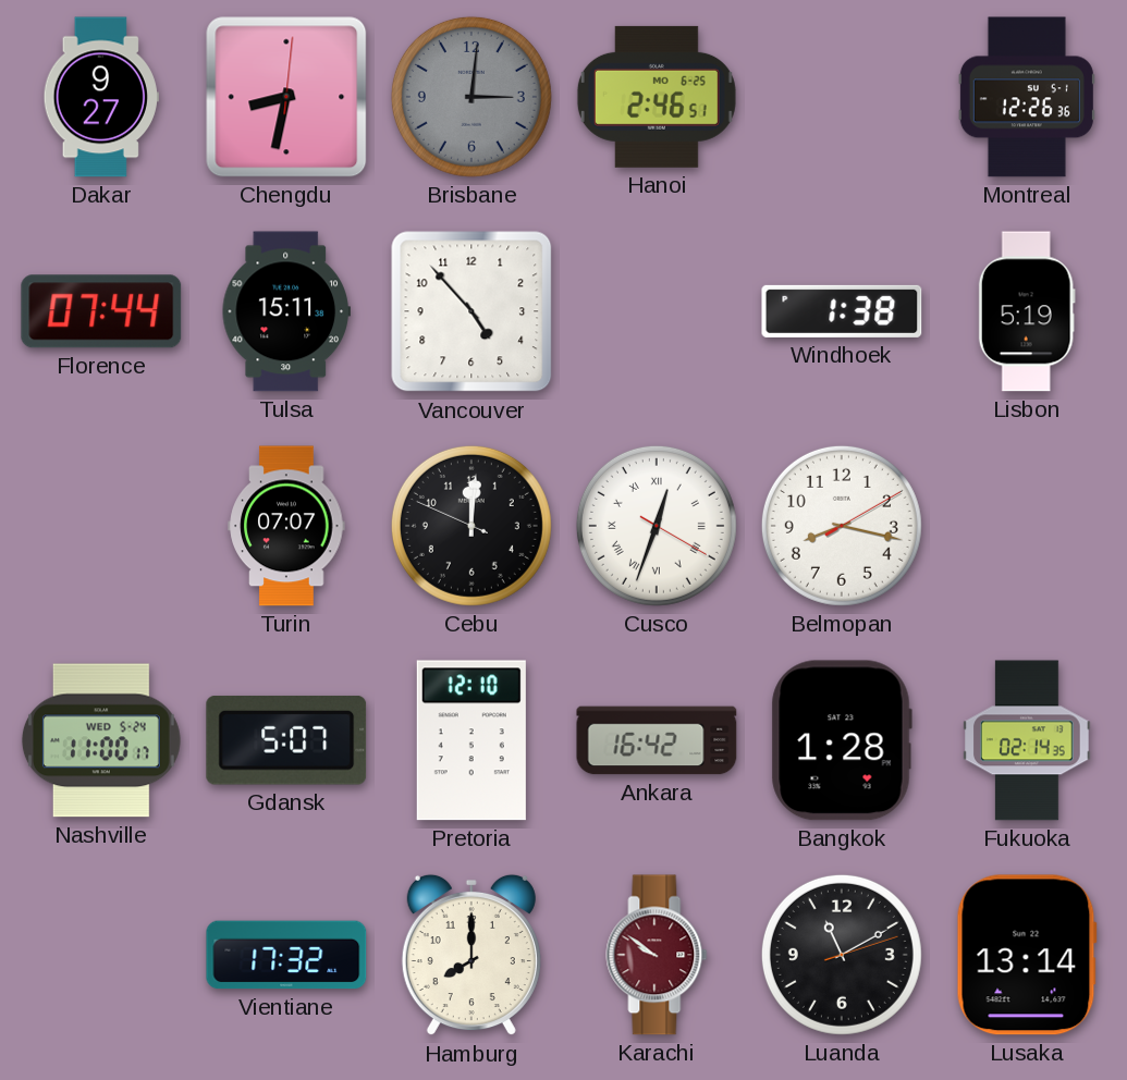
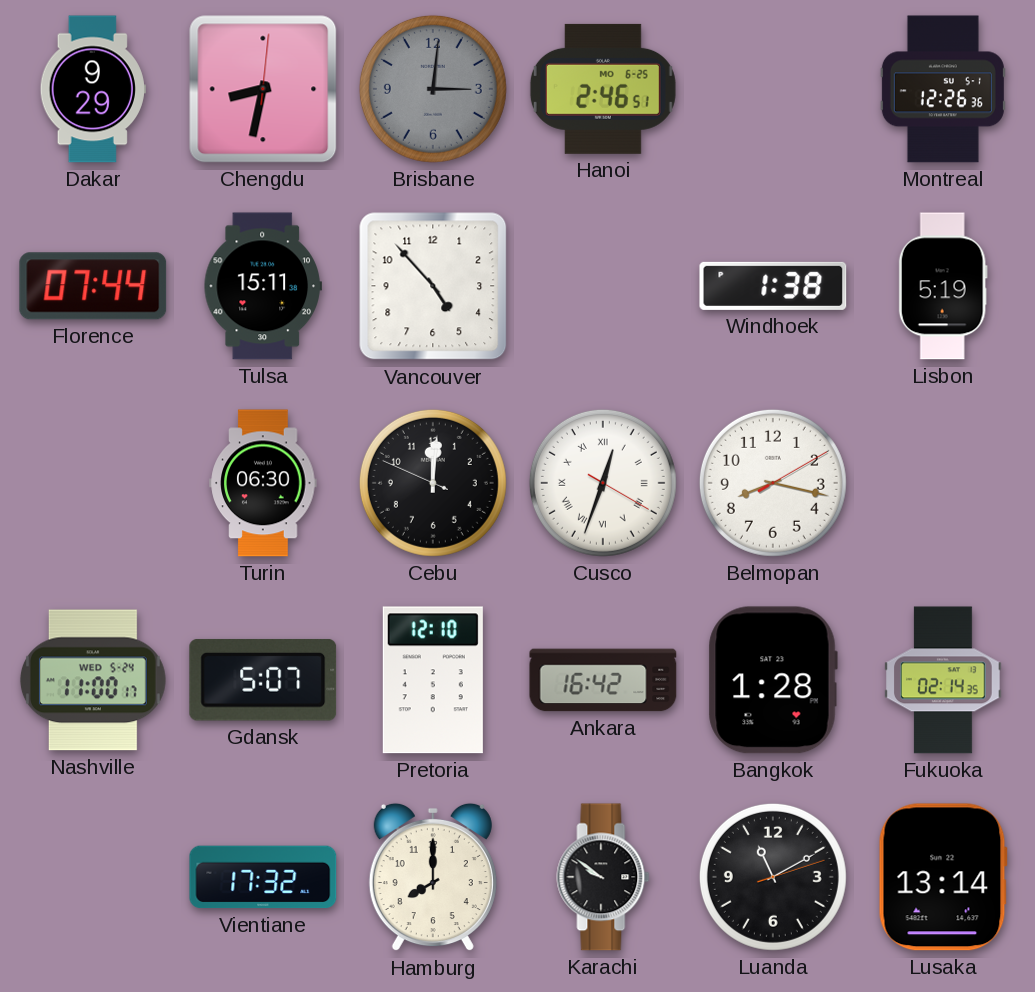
Dakar: 9:27 -> 9:29 (93, 89)
Turin: 07:07 -> 06:30 (263, 483)
Karachi dial: burgundy -> black (603, 877)
